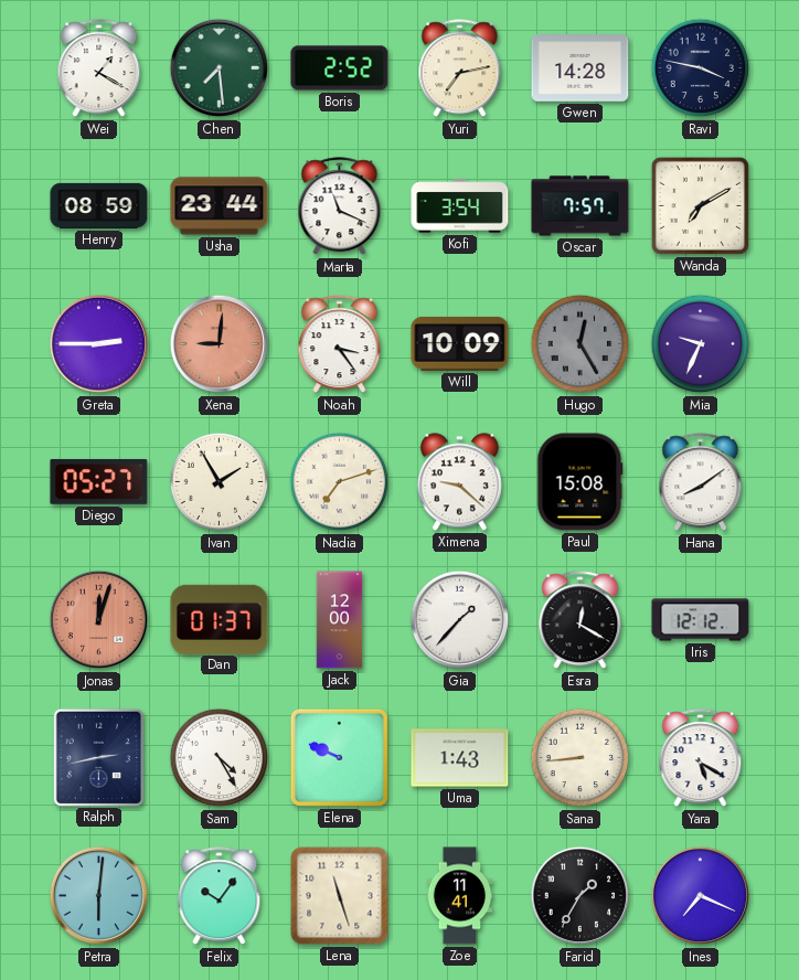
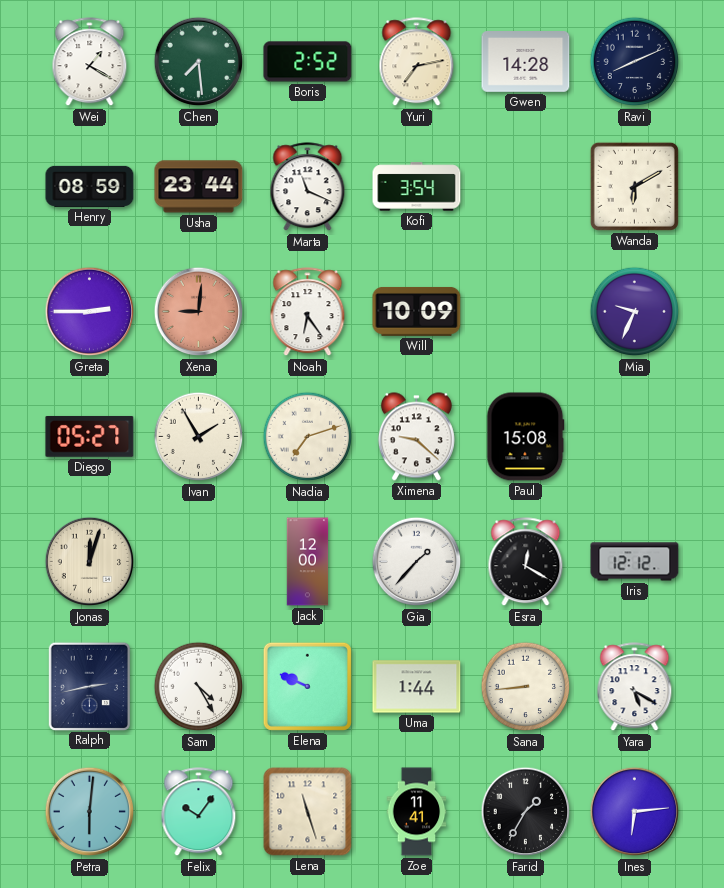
Ravi: 3:47 -> 8:11 (635, 62)
Oscar: 7:57 -> none (580, 206)
Wanda: 7:10 -> 6:10 (634, 186)
Noah: 3:24 -> 6:24 (308, 312)
Hugo: 12:25 -> none (580, 344)
Hana: 8:09 -> none (701, 482)
Jonas dial: salmon -> cream (90, 562)
Dan: 01:37 -> none (220, 619)
Uma: 1:43 -> 1:44 (417, 687)
Ines: 7:19 -> 6:14 (635, 812)
